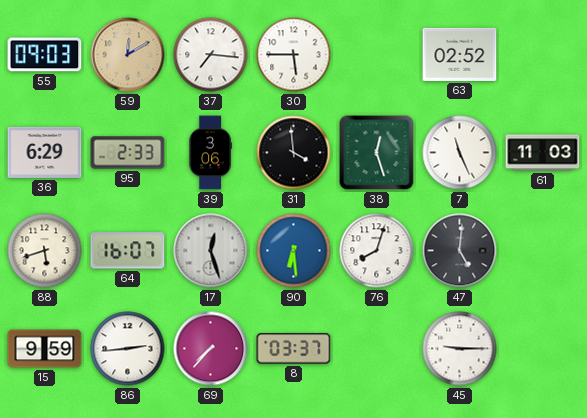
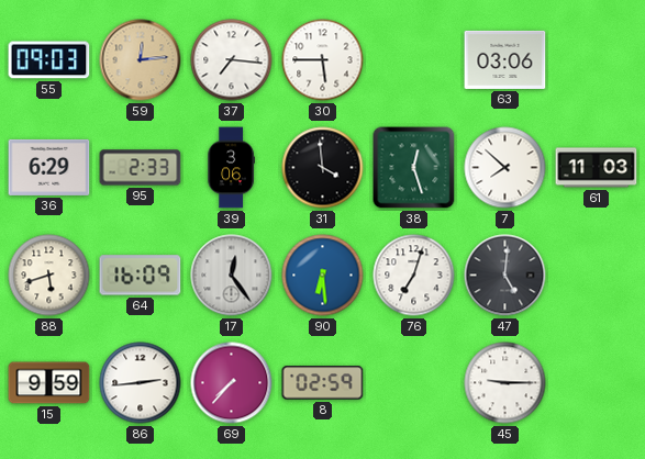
59: 12:10 -> 12:14 (141, 60)
63: 02:52 -> 03:06 (505, 59)
7: 11:26 -> 7:52 (505, 168)
64: 16:07 -> 16:09 (141, 276)
17: 12:27 -> 12:24 (232, 276)
76: 8:03 -> 7:03 (414, 276)
8: 03:37 -> 02:59 (323, 383)
